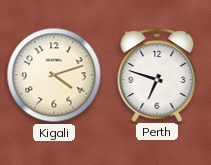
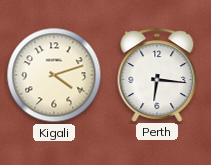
Perth: 6:48 -> 6:16 (157, 75)
